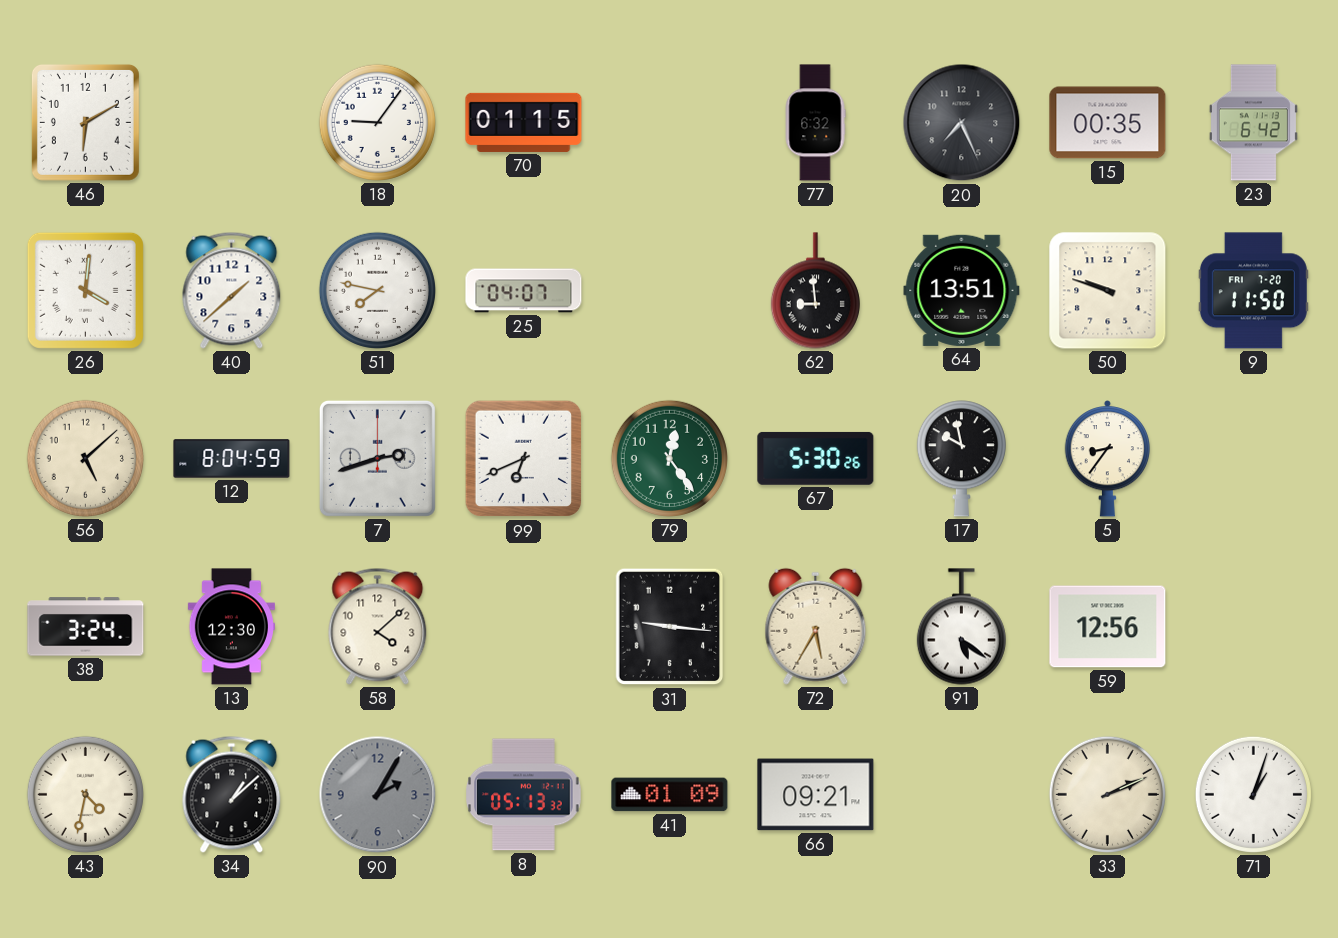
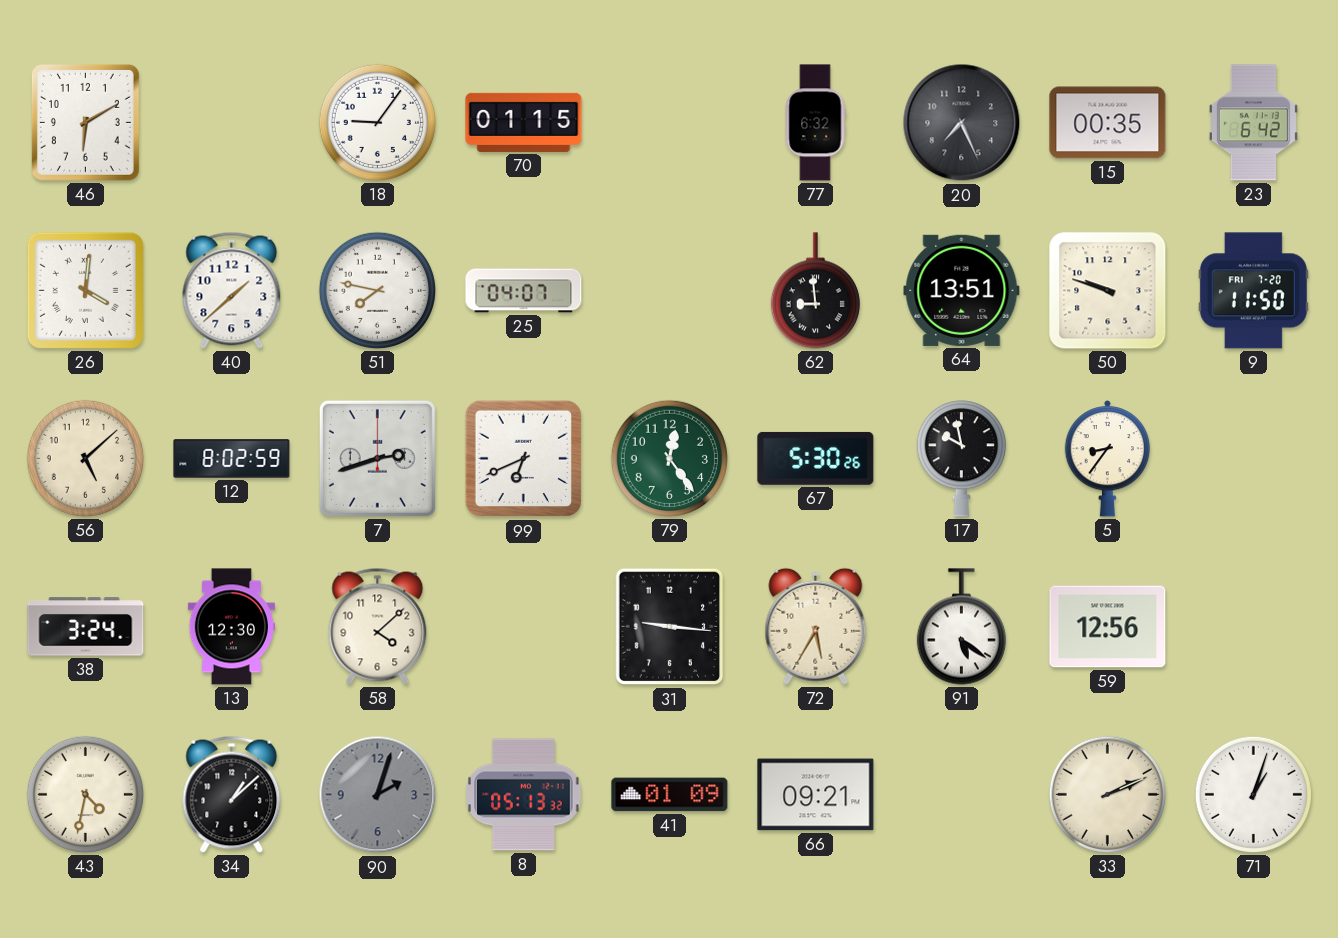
12: 8:04 -> 8:02 (232, 459)
90: 2:05 -> 2:03 (378, 795)
